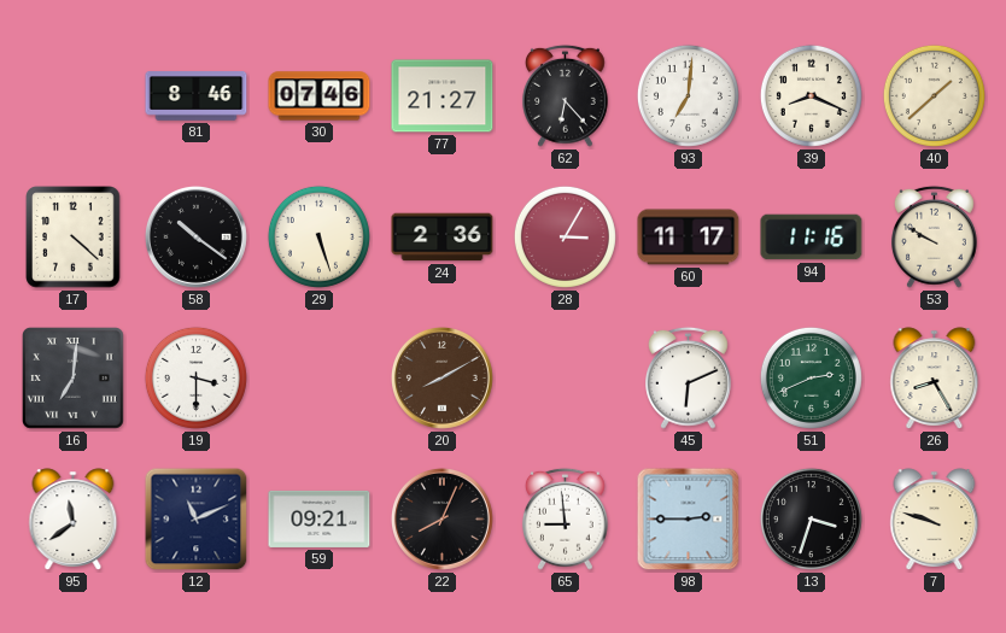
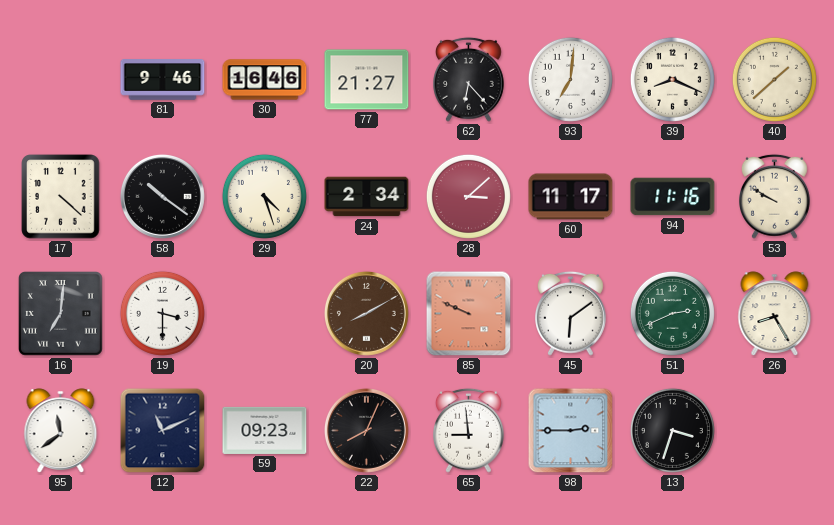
81: 8:46 -> 9:46 (163, 80)
30: 07:46 -> 16:46 (265, 80)
29: 5:27 -> 4:27 (264, 196)
24: 2:36 -> 2:34 (367, 197)
28: 3:05 -> 3:08 (468, 196)
85: none -> 9:49 (469, 314)
45: 6:11 -> 6:09 (571, 313)
59: 09:21 -> 09:23 (265, 430)
7: 9:48 -> none (935, 520)
